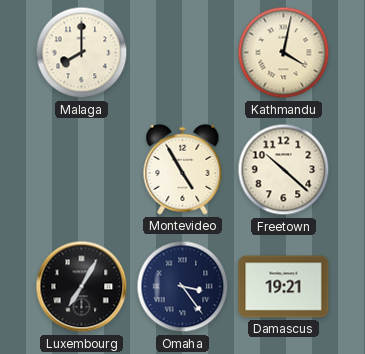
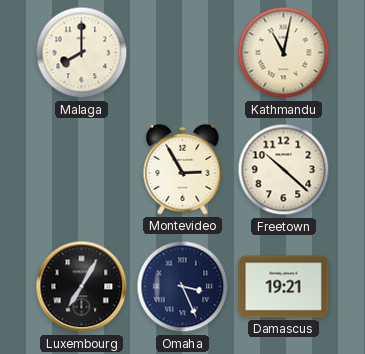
Kathmandu: 4:02 -> 11:02 (284, 53)
Montevideo: 4:55 -> 2:55 (183, 169)
Omaha: 3:24 -> 3:26 (183, 287)
